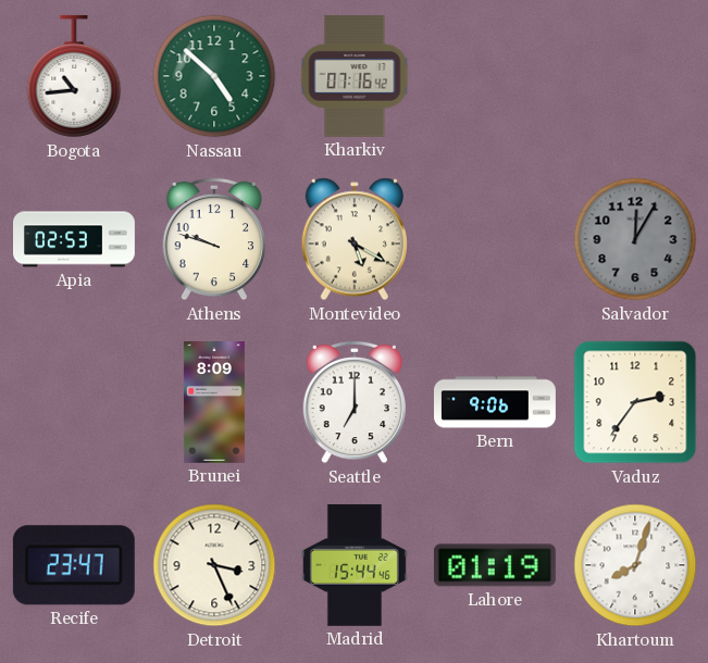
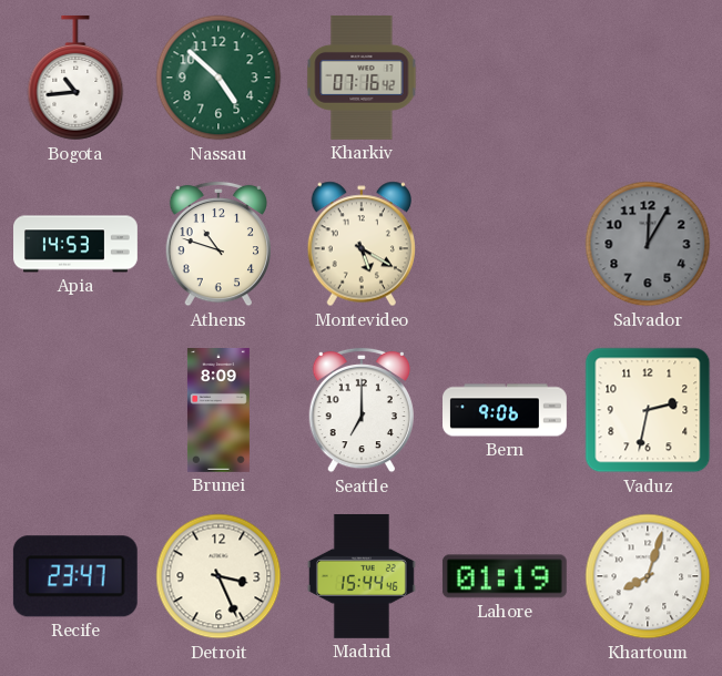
Apia: 02:53 -> 14:53 (77, 244)
Athens: 9:48 -> 10:48 (217, 244)
Vaduz: 2:36 -> 2:32 (648, 410)
